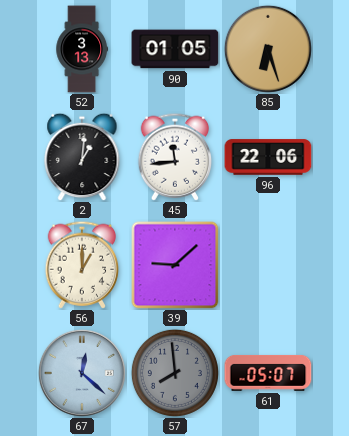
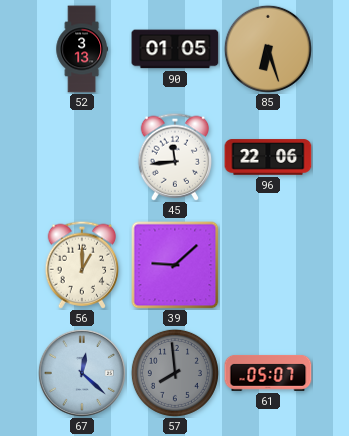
2: 1:01 -> none (82, 157)
